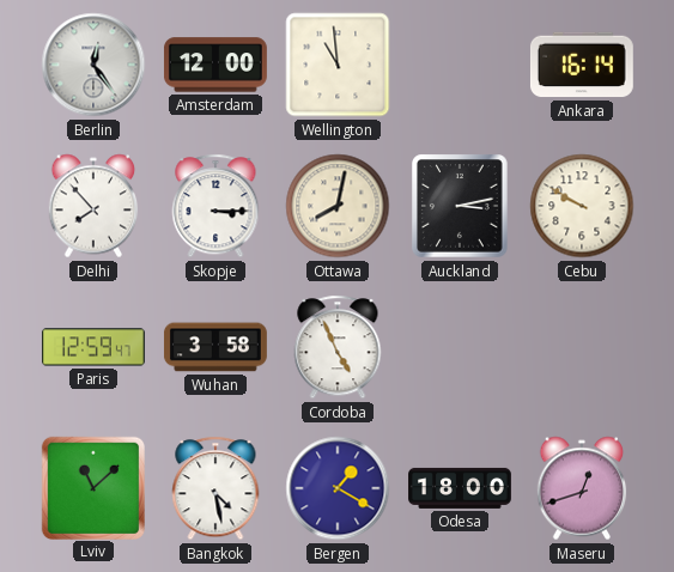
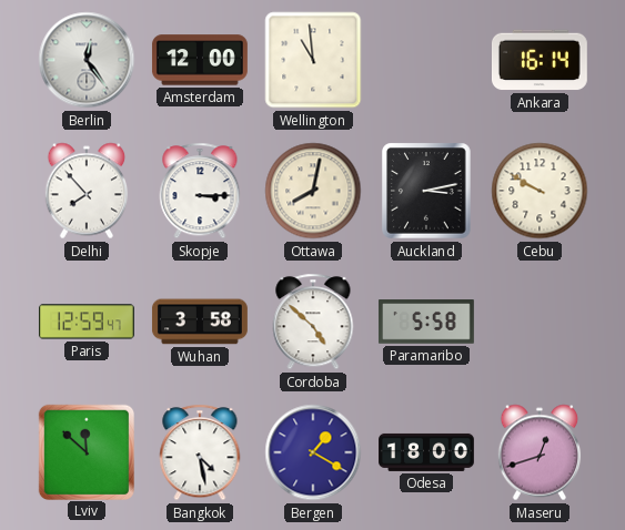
Cordoba: 4:56 -> 4:52 (313, 322)
Paramaribo: none -> 5:58 (426, 322)
Lviv: 11:08 -> 11:52 (85, 451)
